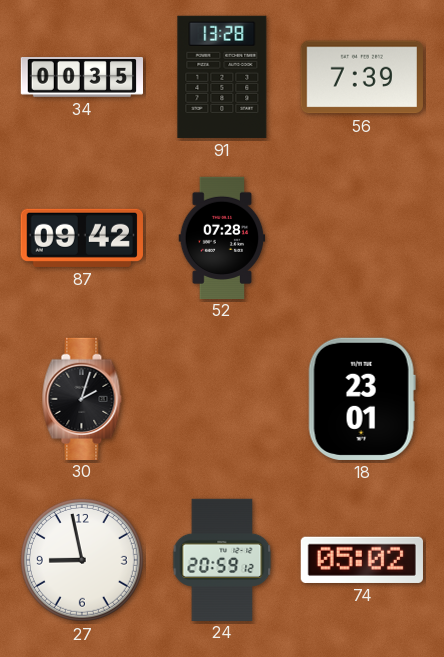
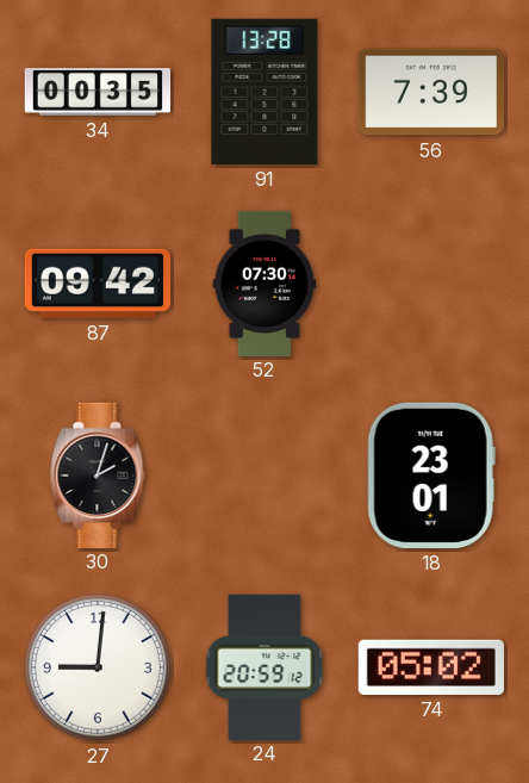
52: 07:28 -> 07:30 (264, 282)
27: 8:58 -> 9:01 (98, 667)
